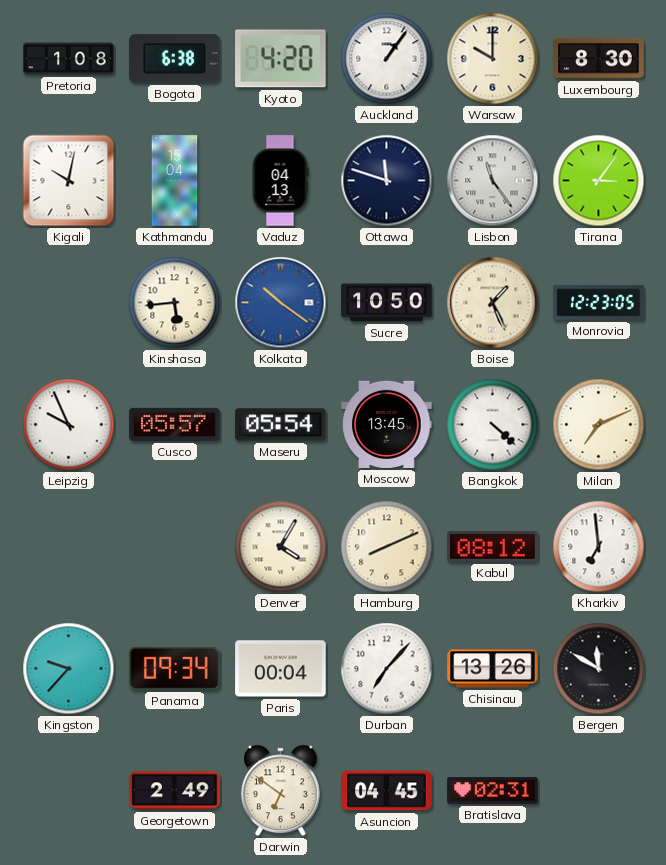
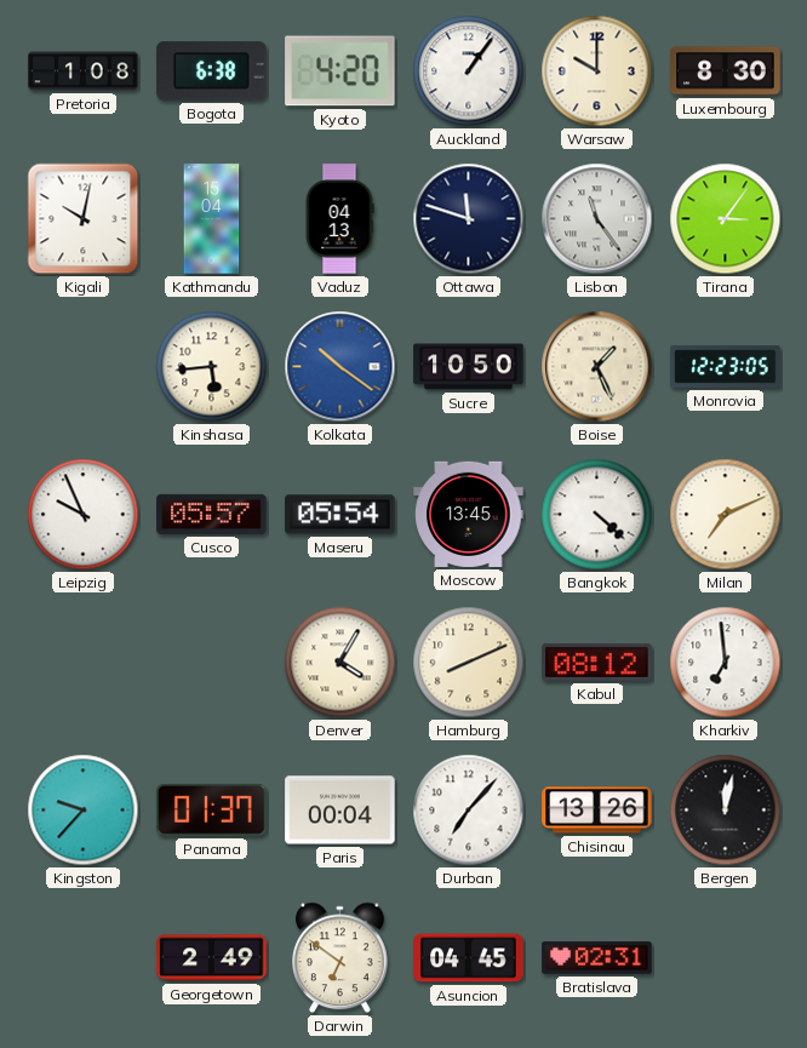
Panama: 09:34 -> 01:37 (212, 809)
Bergen: 11:50 -> 12:02 (726, 811)
